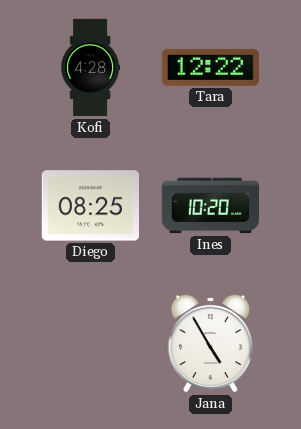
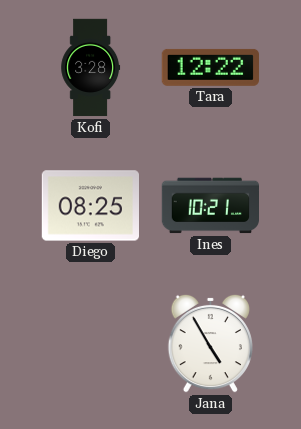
Kofi: 4:28 -> 3:28 (91, 68)
Ines: 10:20 -> 10:21 (211, 206)
